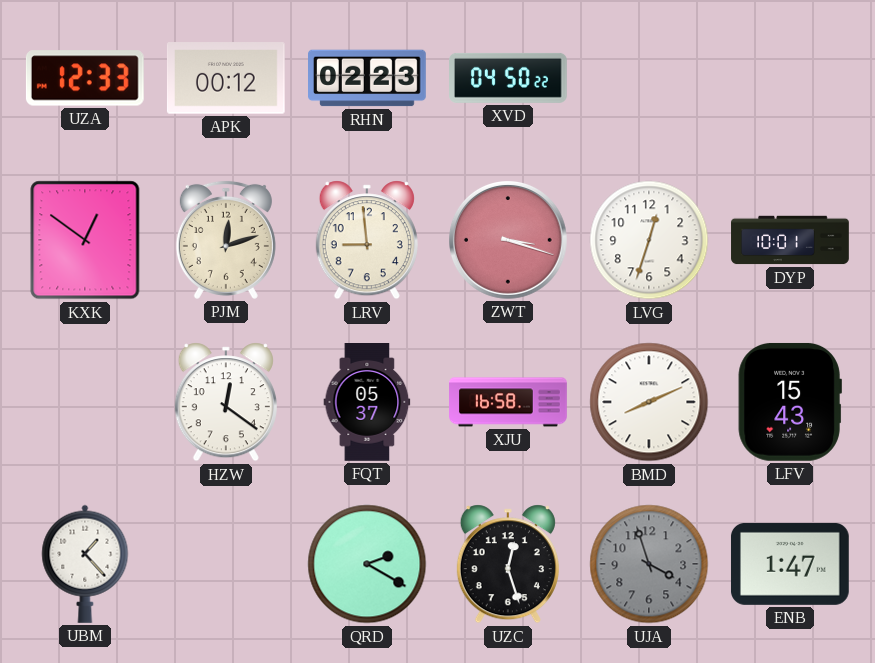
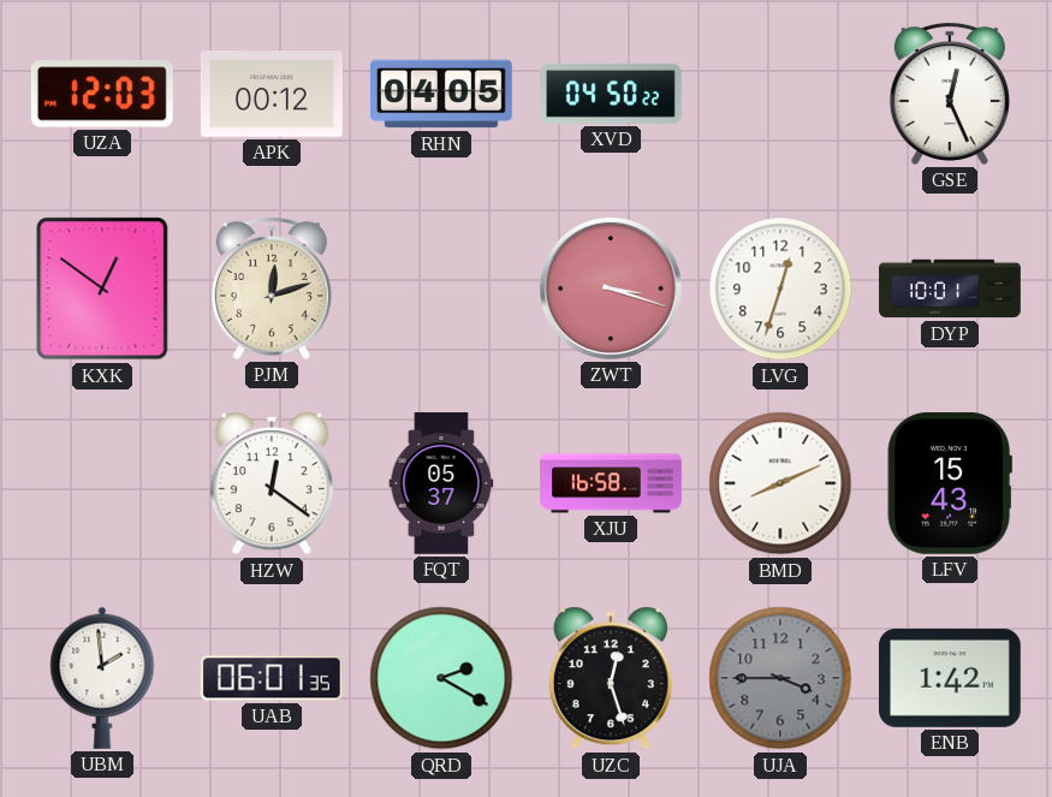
UZA: 12:33 -> 12:03 (102, 94)
RHN: 02:23 -> 04:05 (442, 94)
GSE: none -> 12:26 (950, 94)
LRV: 8:59 -> none (367, 240)
UBM: 1:23 -> 1:59 (102, 678)
UAB: none -> 06:01 (272, 678)
UJA: 3:57 -> 3:45 (780, 678)
ENB: 1:47 -> 1:42 (950, 678)
